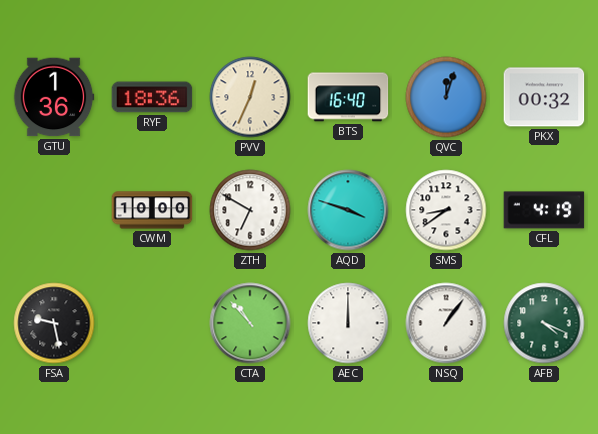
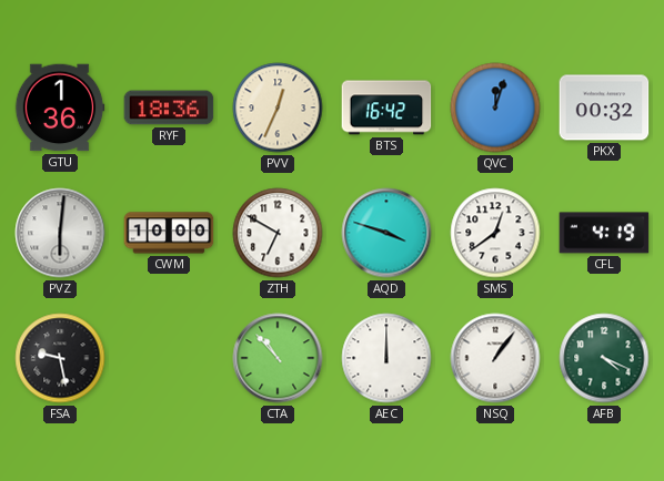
BTS: 16:40 -> 16:42 (386, 108)
PVZ: none -> 6:01 (60, 233)
SMS: 8:39 -> 12:39 (495, 233)
